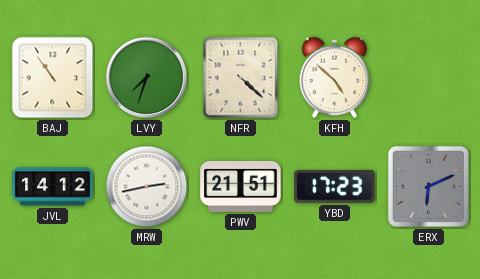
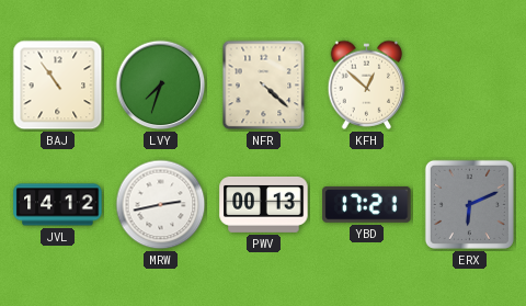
KFH: 4:52 -> 12:52 (367, 84)
PWV: 21:51 -> 00:13 (264, 204)
YBD: 17:23 -> 17:21 (367, 205)
